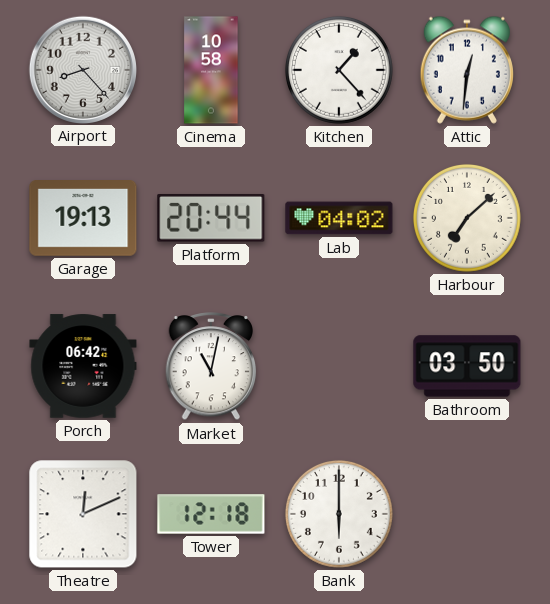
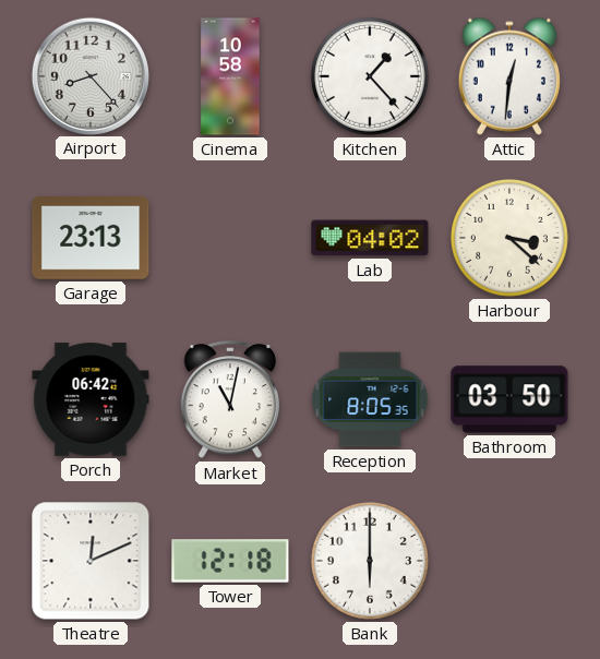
Garage: 19:13 -> 23:13 (91, 239)
Platform: 20:44 -> none (211, 218)
Harbour: 7:08 -> 3:22 (509, 238)
Reception: none -> 8:05 (370, 399)
